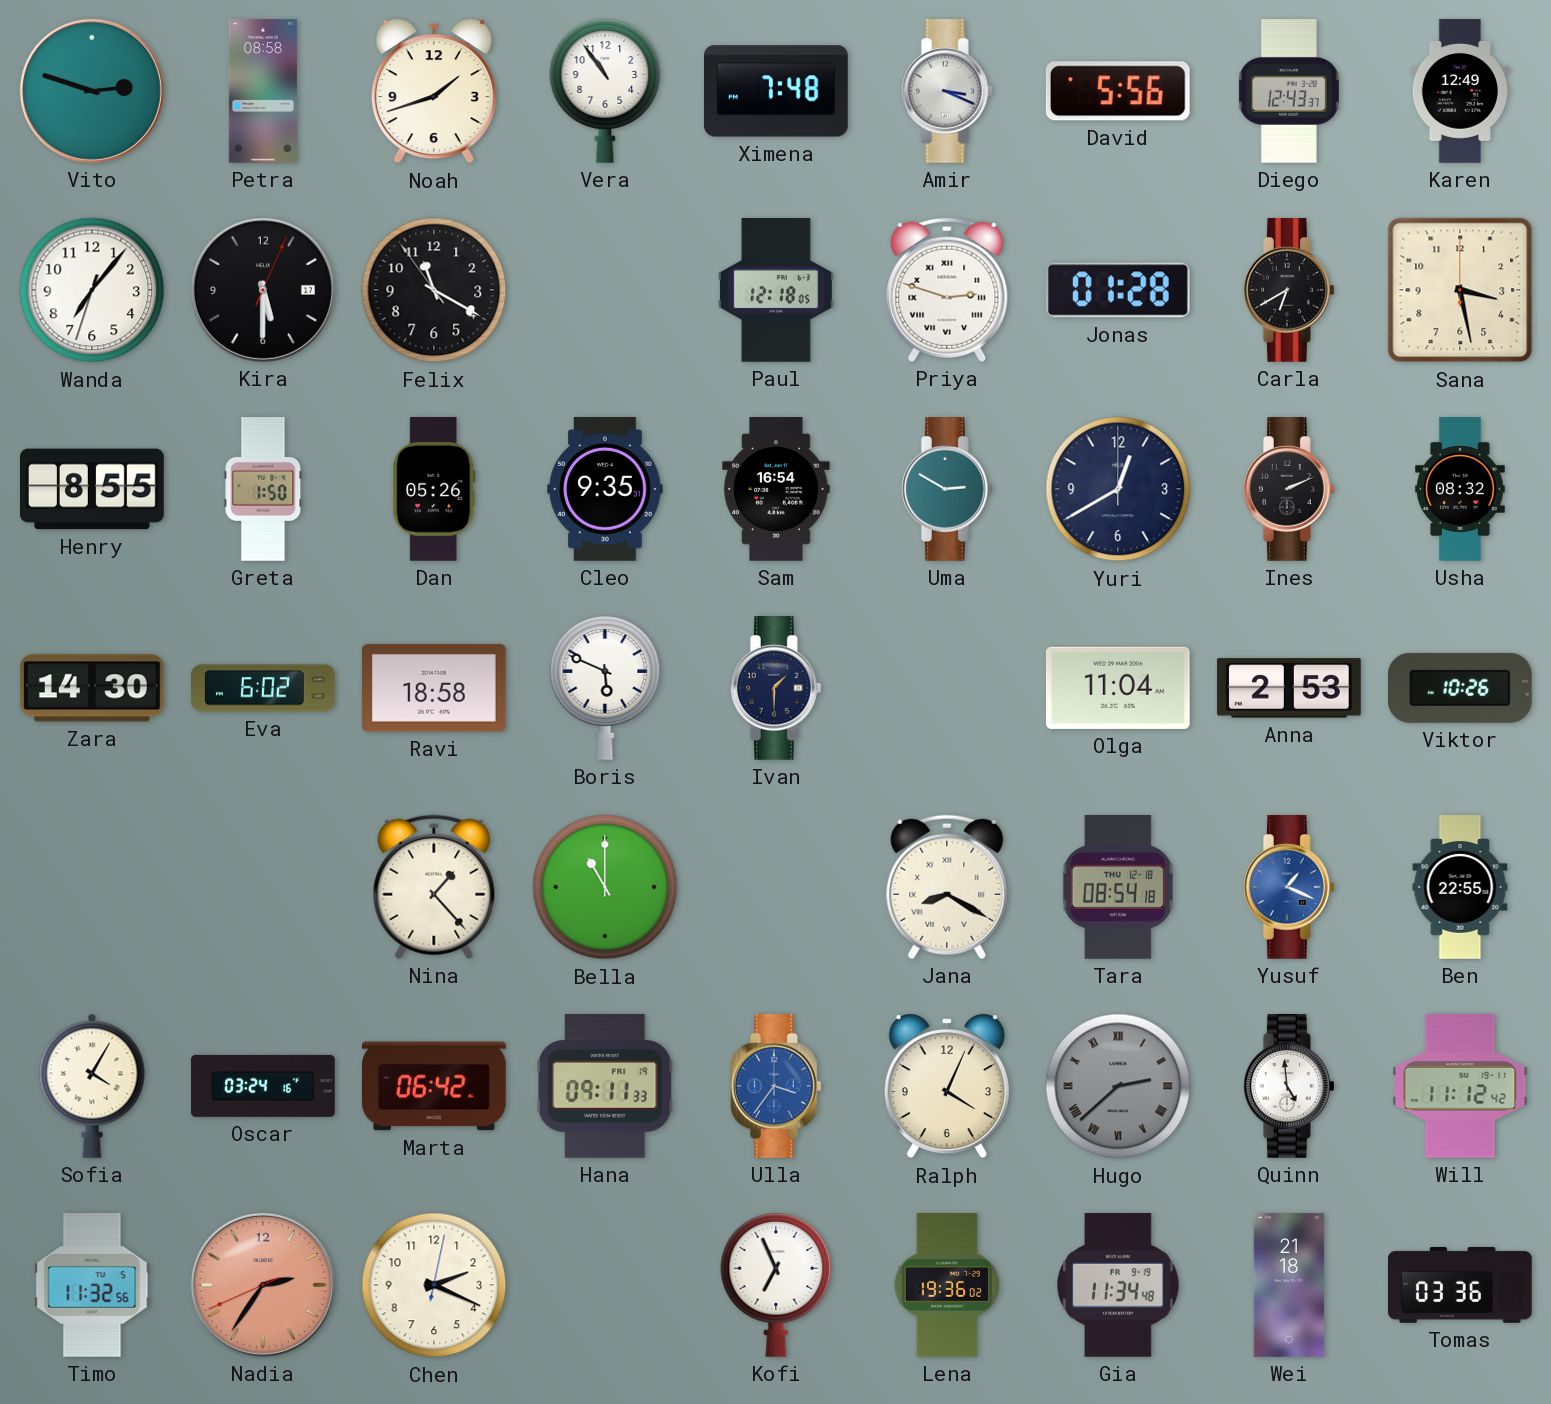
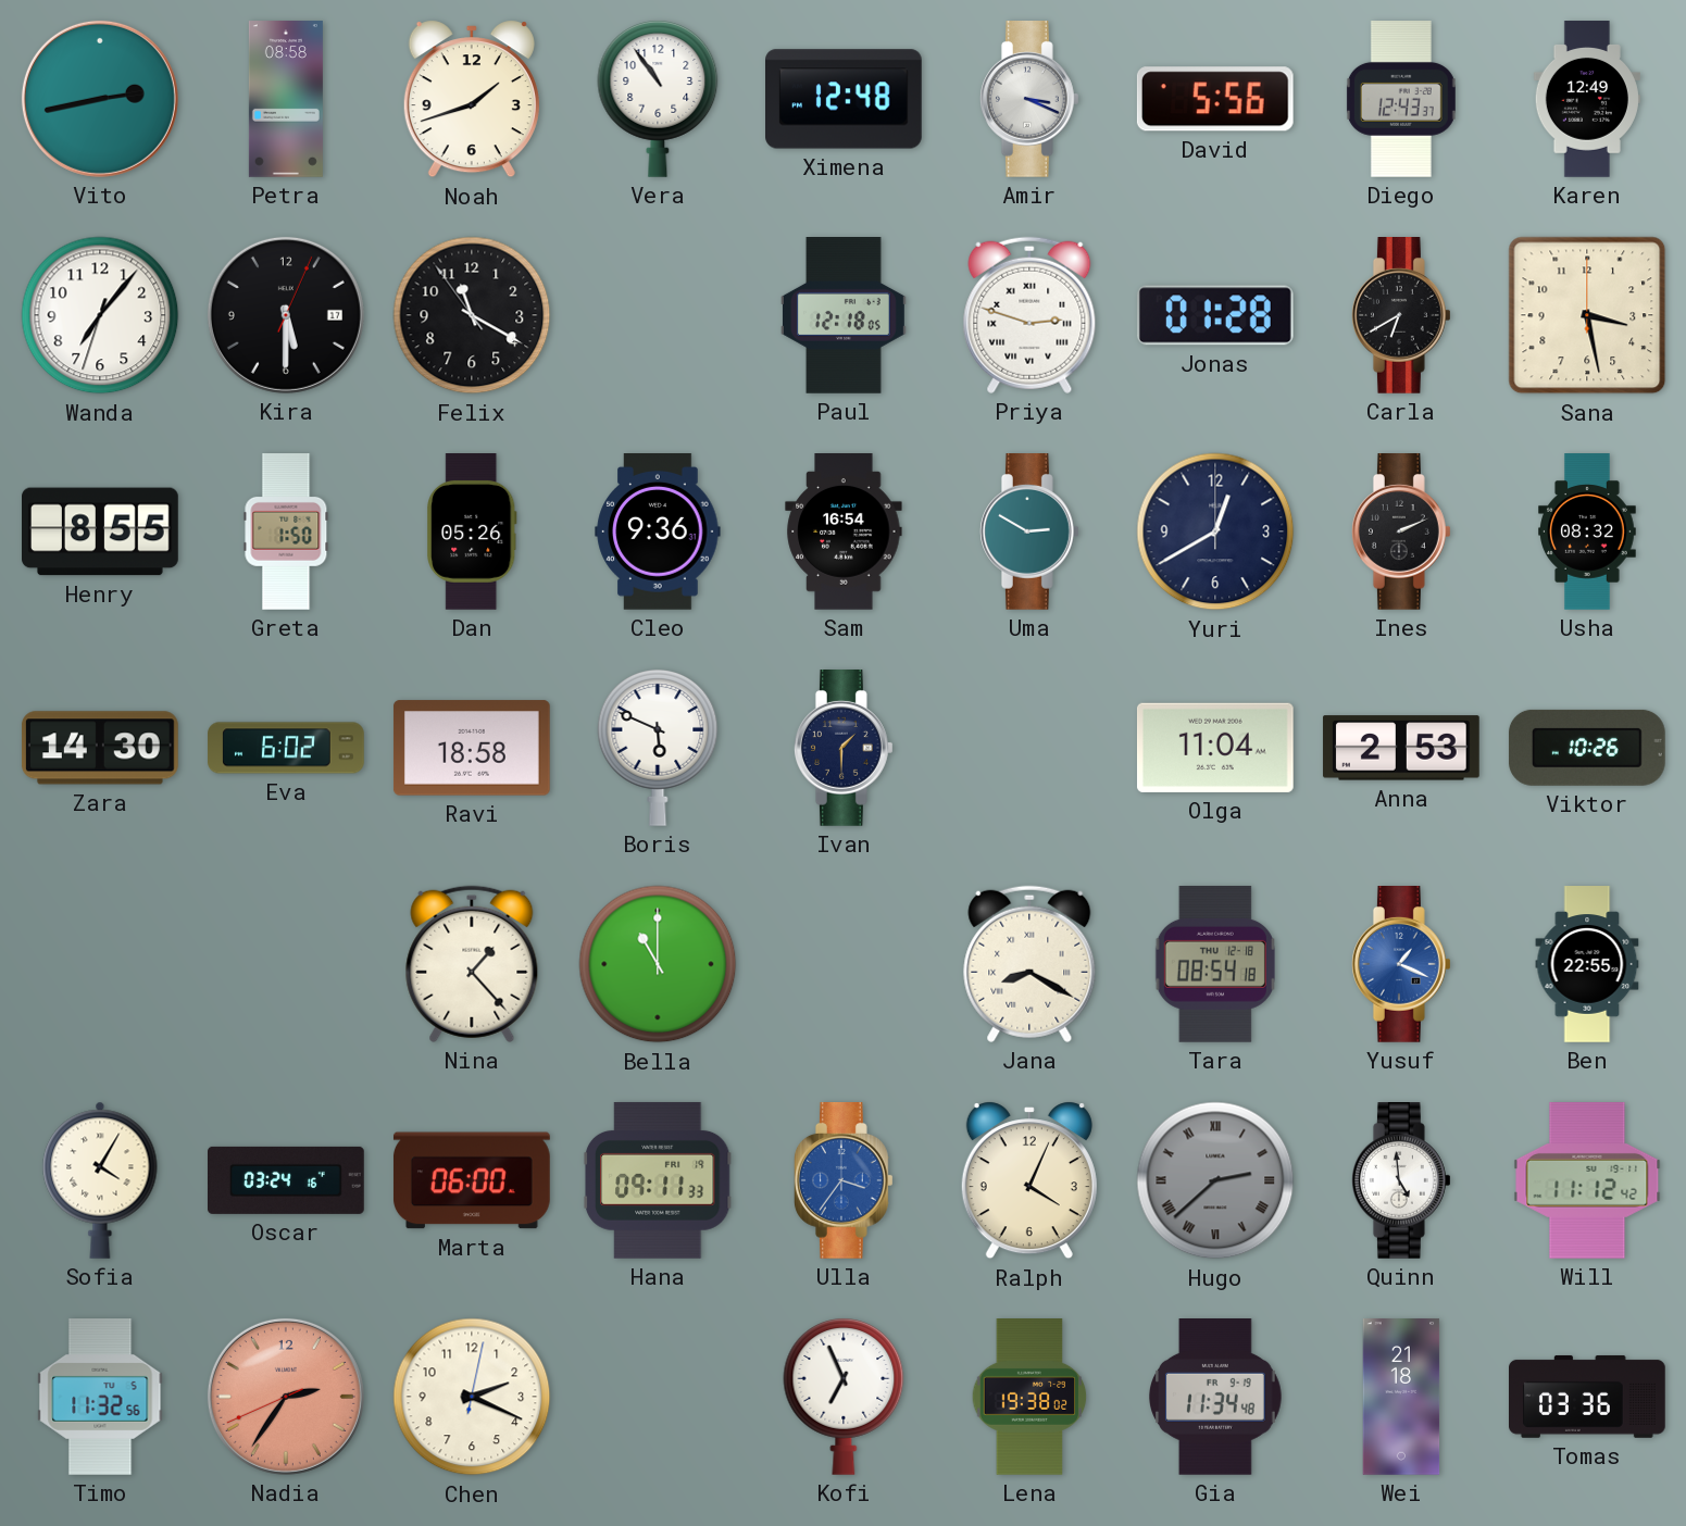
Vito: 2:48 -> 2:43 (100, 99)
Ximena: 7:48 -> 12:48 (845, 99)
Cleo: 9:35 -> 9:36 (658, 533)
Marta: 06:42 -> 06:00 (472, 1180)
Lena: 19:36 -> 19:38 (1029, 1398)
